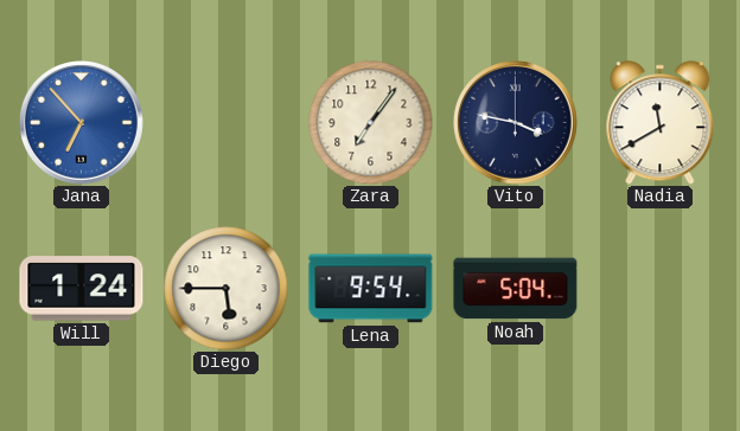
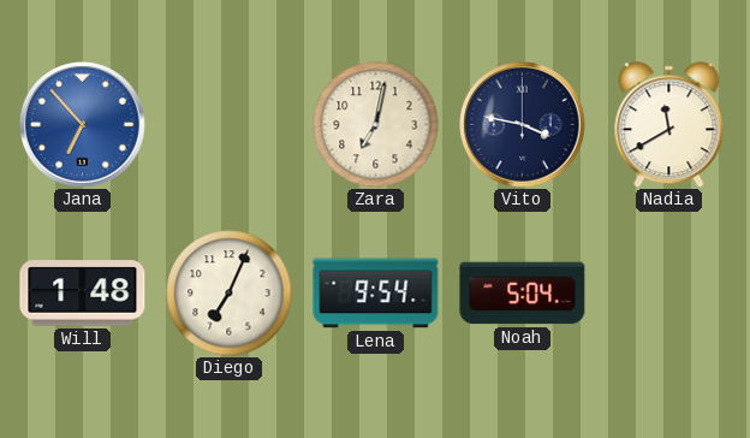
Zara: 7:06 -> 7:02 (376, 125)
Will: 1:24 -> 1:48 (83, 294)
Diego: 5:45 -> 7:04 (230, 294)
